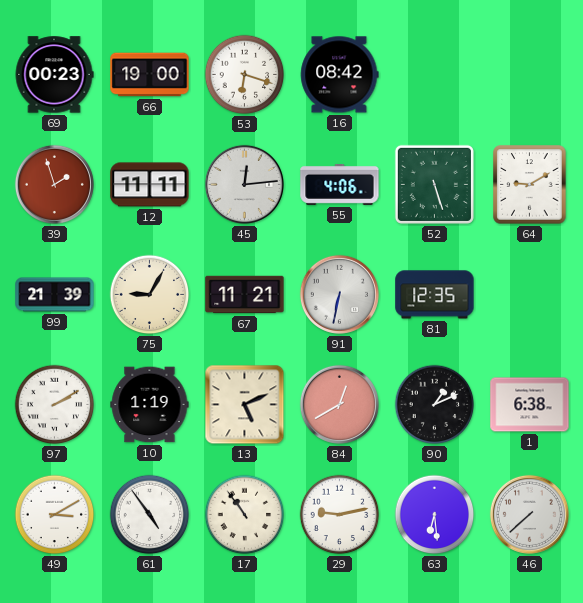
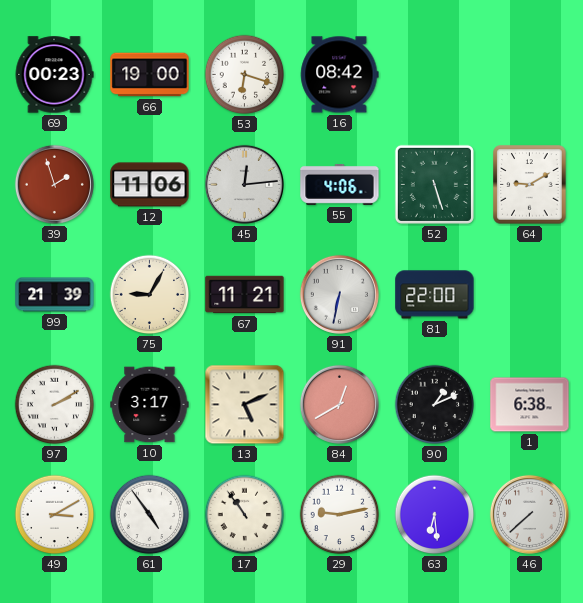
12: 11:11 -> 11:06 (150, 185)
81: 12:35 -> 22:00 (435, 295)
10: 1:19 -> 3:17 (150, 405)
